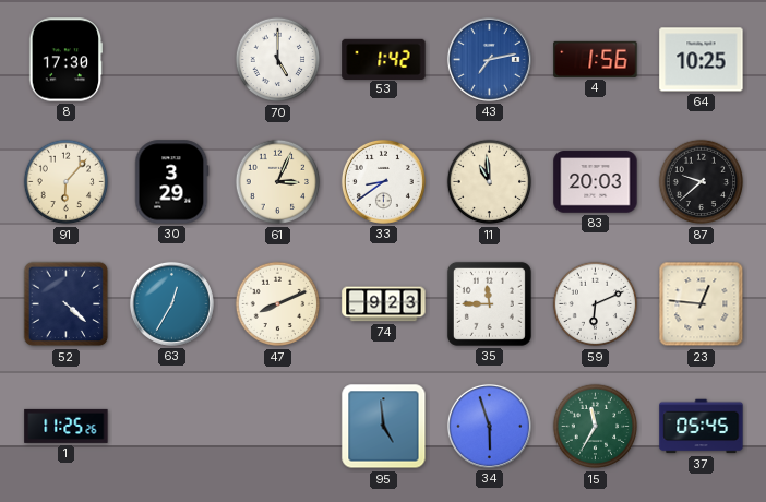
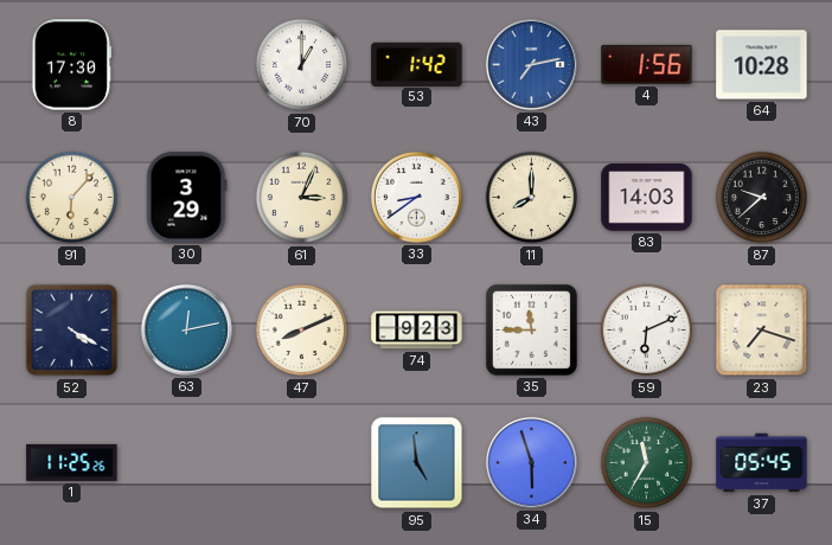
70: 5:00 -> 1:00 (302, 65)
64: 10:25 -> 10:28 (762, 65)
11: 10:59 -> 8:00 (532, 198)
83: 20:03 -> 14:03 (647, 198)
52: 4:22 -> 4:20 (72, 331)
63: 12:35 -> 12:13 (186, 329)
23: 12:46 -> 7:18 (762, 331)
